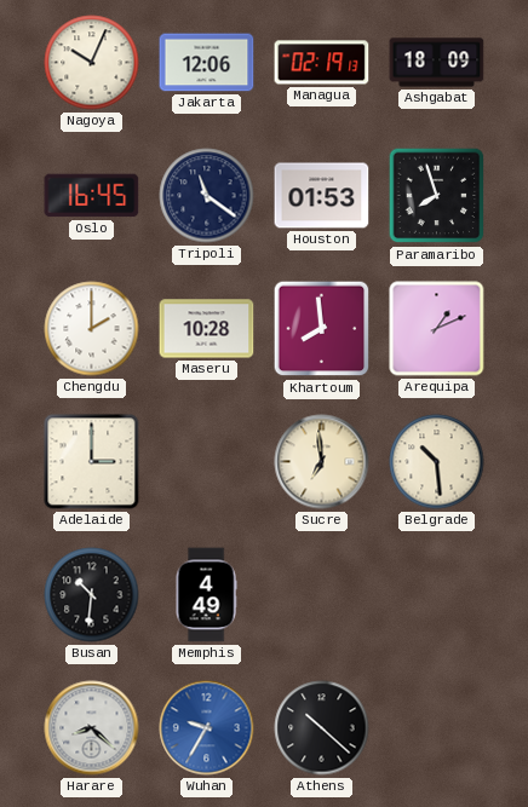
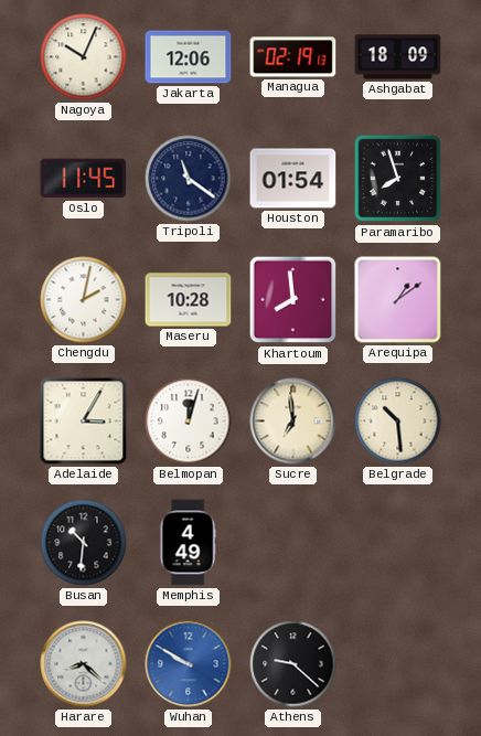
Oslo: 16:45 -> 11:45 (84, 179)
Houston: 01:53 -> 01:54 (293, 179)
Chengdu: 2:00 -> 2:02 (84, 300)
Arequipa: 1:11 -> 1:09 (398, 300)
Adelaide: 3:00 -> 3:05 (84, 422)
Belmopan: none -> 12:03 (189, 422)
Wuhan: 9:35 -> 9:50 (189, 664)
Athens: 10:22 -> 9:22 (293, 664)
